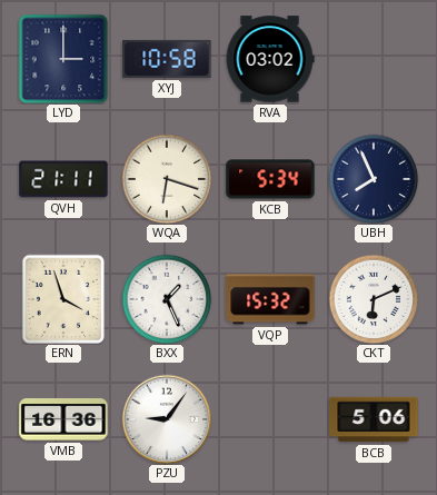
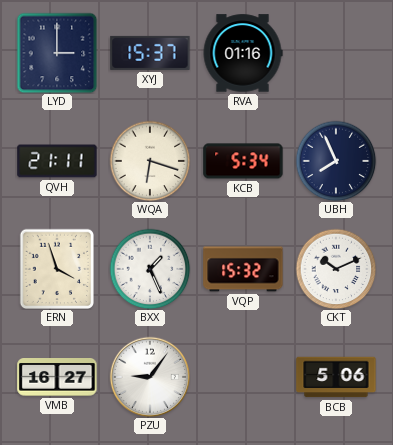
XYJ: 10:58 -> 15:37 (150, 53)
RVA: 03:02 -> 01:16 (243, 53)
CKT: 6:11 -> 10:11 (336, 269)
VMB: 16:36 -> 16:27 (57, 377)
